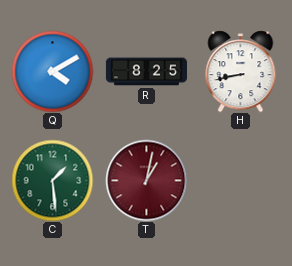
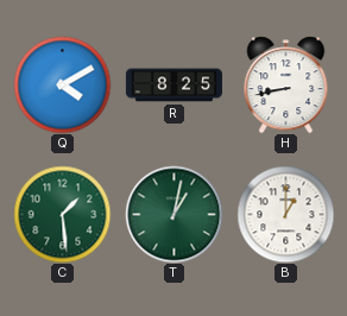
T dial: burgundy -> green (173, 214)
B: none -> 1:00 (285, 214)
